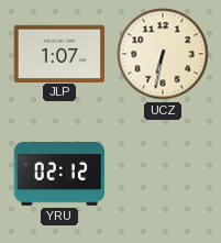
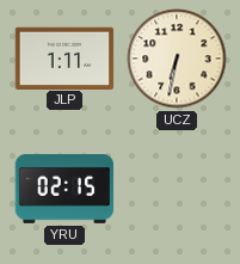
JLP: 1:07 -> 1:11 (64, 57)
YRU: 02:12 -> 02:15 (64, 189)
